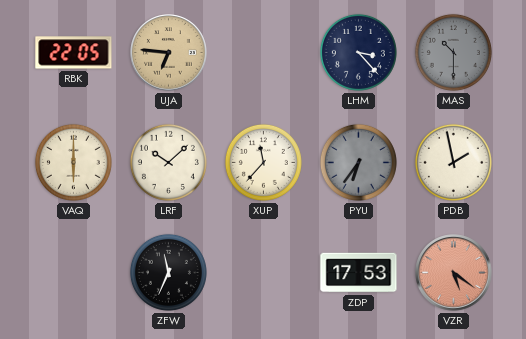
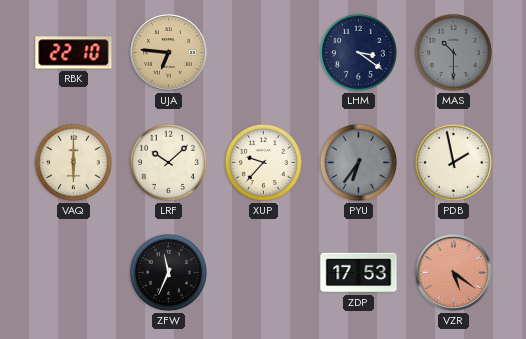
RBK: 22:05 -> 22:10 (74, 53)
LHM: 3:23 -> 3:21 (358, 52)
XUP: 11:37 -> 9:37 (263, 162)
